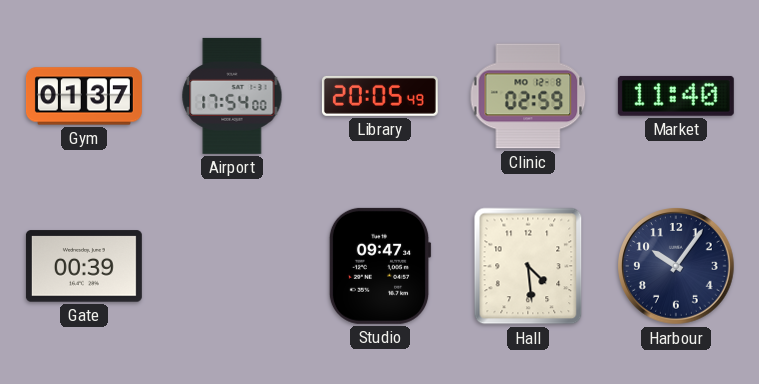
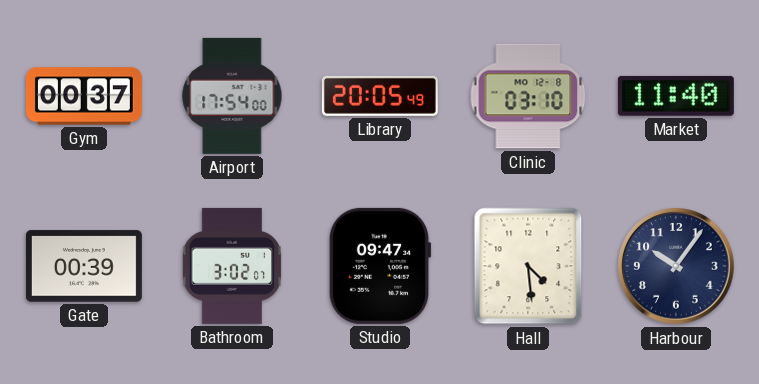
Gym: 01:37 -> 00:37 (84, 96)
Clinic: 02:59 -> 03:10 (528, 96)
Bathroom: none -> 3:02 (231, 266)
